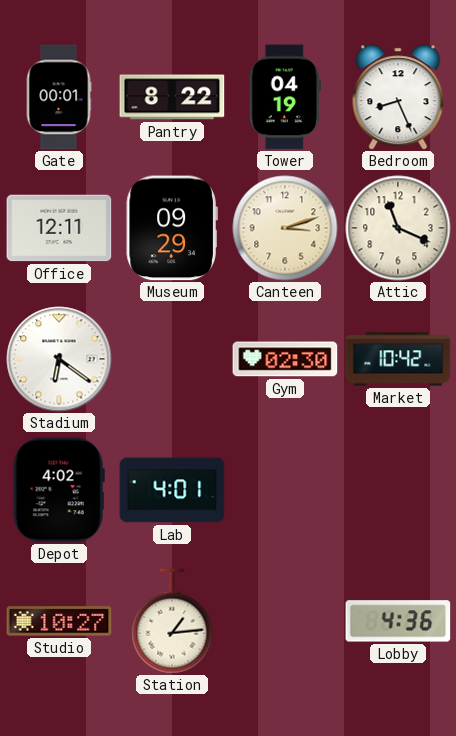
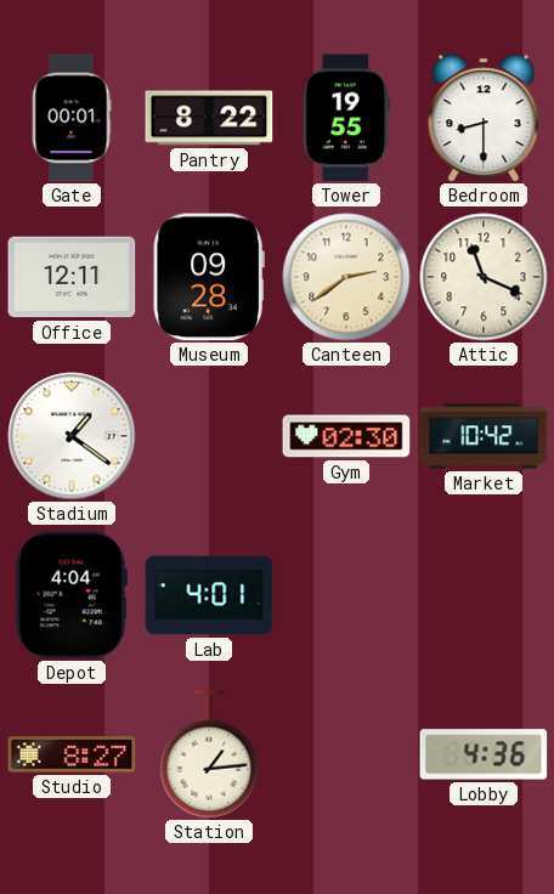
Tower: 04:19 -> 19:55 (345, 118)
Bedroom: 8:26 -> 8:30 (484, 118)
Museum: 09:29 -> 09:28 (209, 277)
Canteen: 3:12 -> 2:39 (346, 277)
Stadium: 6:21 -> 1:21 (72, 436)
Depot: 4:02 -> 4:04 (72, 595)
Studio: 10:27 -> 8:27 (72, 754)
